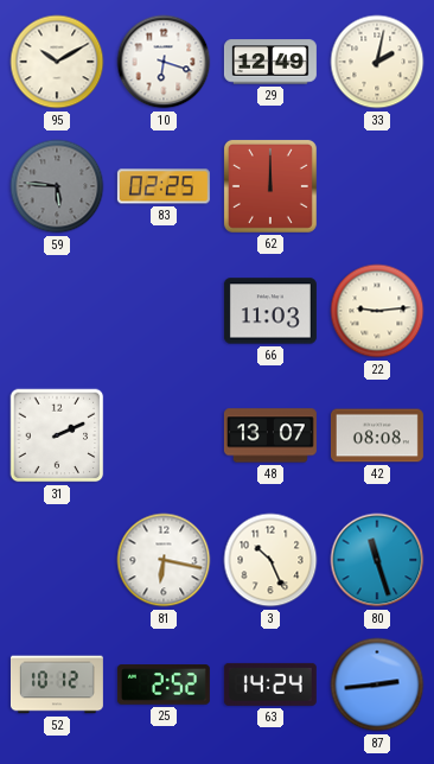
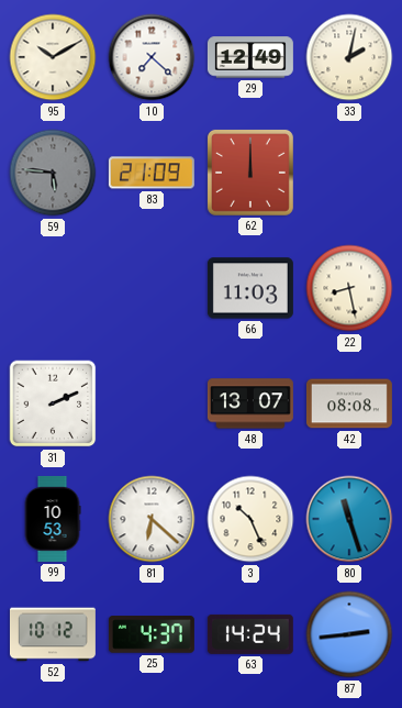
10: 6:18 -> 7:22 (152, 57)
83: 02:25 -> 21:09 (152, 173)
22: 9:14 -> 8:28 (349, 288)
99: none -> 10:53 (53, 519)
81: 6:17 -> 6:22 (152, 519)
25: 2:52 -> 4:37 (152, 634)
